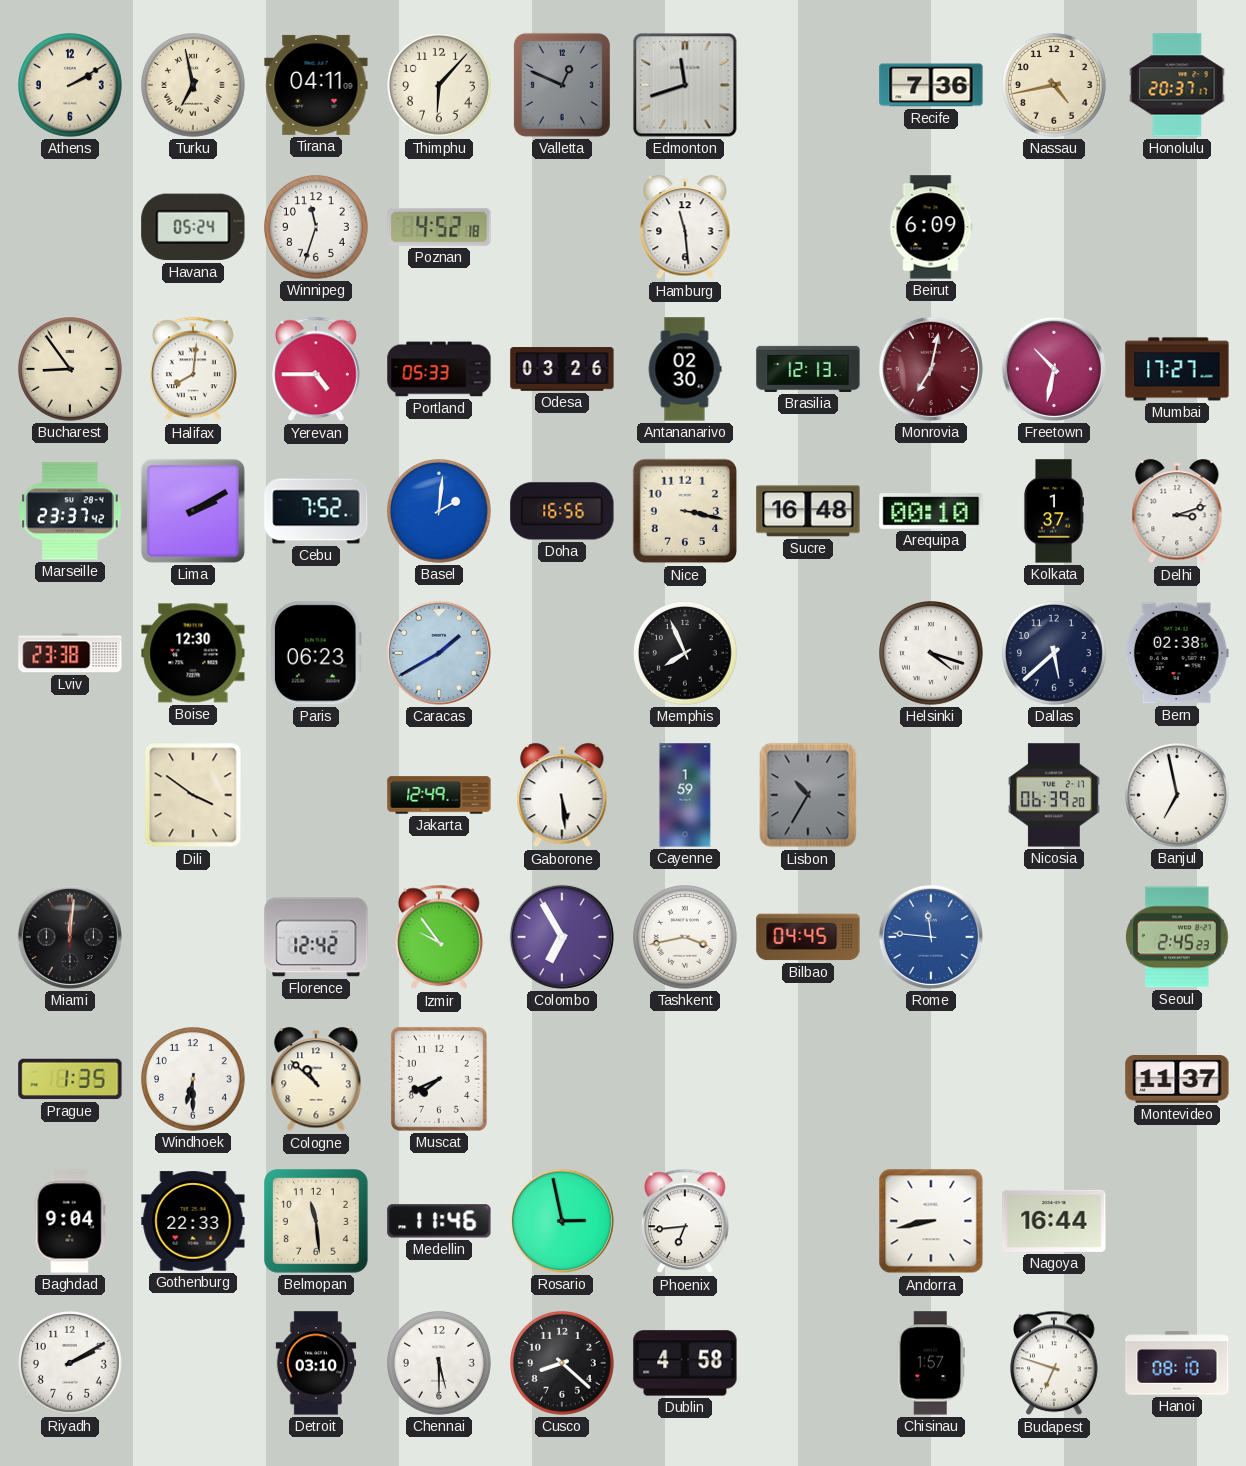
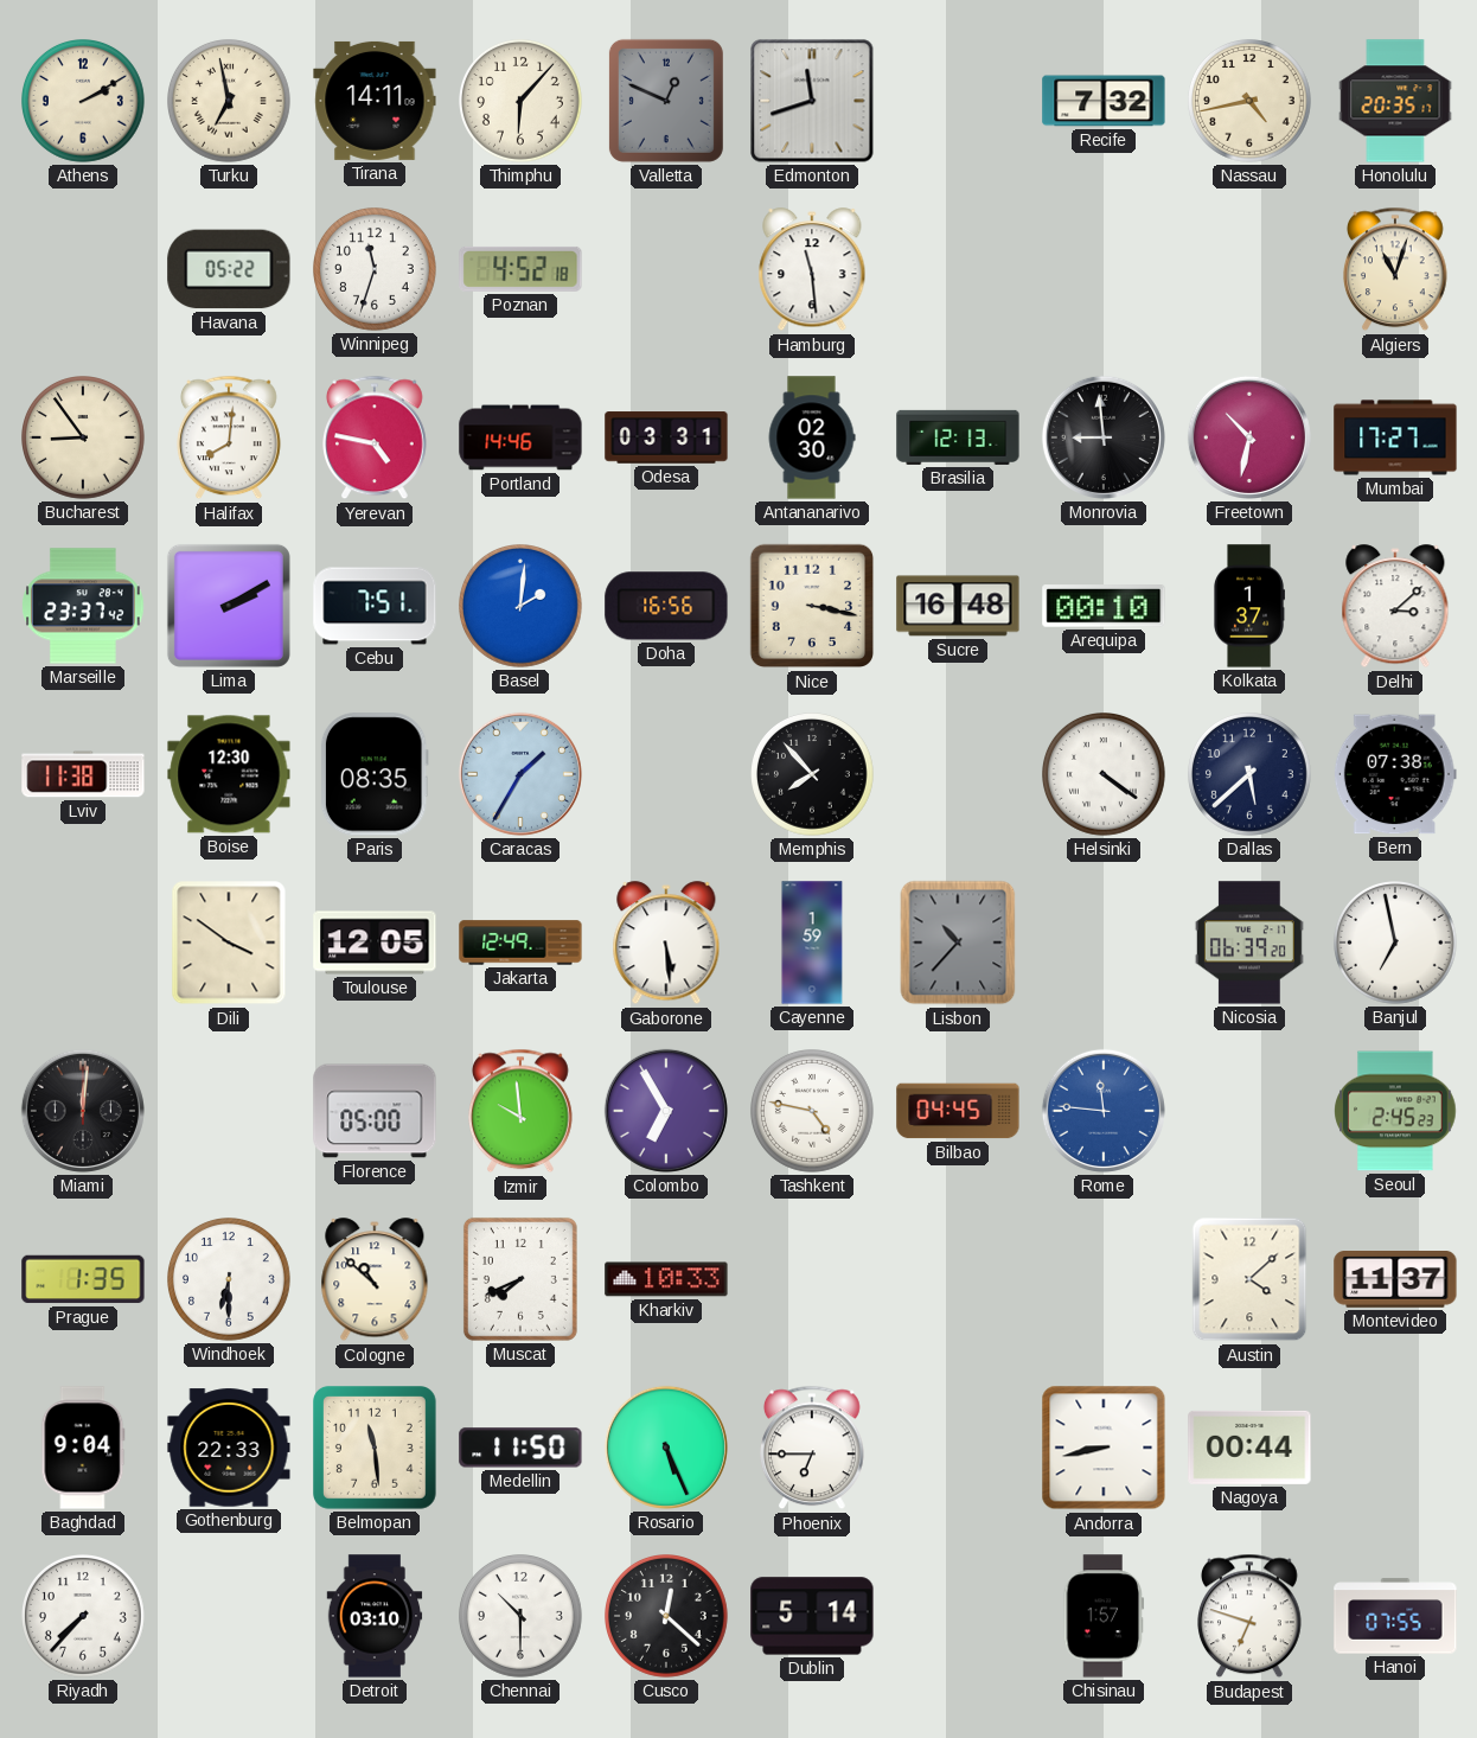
Tirana: 04:11 -> 14:11 (375, 101)
Recife: 7:36 -> 7:32 (1104, 101)
Honolulu: 20:37 -> 20:35 (1395, 101)
Havana: 05:24 -> 05:22 (229, 269)
Beirut: 6:09 -> none (931, 227)
Algiers: none -> 11:03 (1396, 269)
Yerevan: 4:45 -> 4:47 (376, 437)
Portland: 05:33 -> 14:46 (520, 437)
Odesa: 03:26 -> 03:31 (666, 437)
Monrovia: 7:02 -> 8:59 (1104, 437)
Monrovia dial: burgundy -> black (1104, 437)
Cebu: 7:52 -> 7:51 (375, 606)
Delhi: 3:12 -> 3:08 (1395, 607)
Lviv: 23:38 -> 11:38 (83, 774)
Paris: 06:23 -> 08:35 (375, 774)
Caracas: 1:40 -> 1:35 (520, 774)
Memphis: 7:56 -> 7:53 (813, 775)
Helsinki: 4:18 -> 4:21 (1105, 775)
Bern: 02:38 -> 07:38 (1395, 774)
Toulouse: none -> 12:05 (375, 943)
Lisbon: 10:35 -> 10:37 (958, 943)
Florence: 12:42 -> 05:00 (375, 1111)
Izmir: 9:54 -> 9:59 (522, 1111)
Tashkent: 3:43 -> 4:47 (813, 1112)
Kharkiv: none -> 10:33 (666, 1279)
Austin: none -> 4:08 (1249, 1279)
Medellin: 11:46 -> 11:50 (520, 1448)
Rosario: 2:58 -> 5:26 (666, 1448)
Phoenix: 6:44 -> 6:45 (813, 1448)
Nagoya: 16:44 -> 00:44 (1249, 1448)
Riyadh: 2:10 -> 7:37 (84, 1617)
Chennai: 5:30 -> 10:30 (522, 1617)
Cusco: 8:22 -> 12:22 (667, 1617)
Dublin: 4:58 -> 5:14 (812, 1616)
Hanoi: 08:10 -> 07:55 (1395, 1616)
